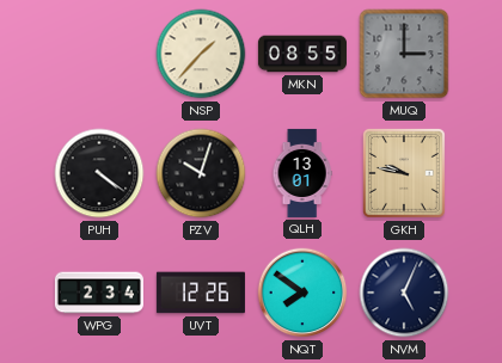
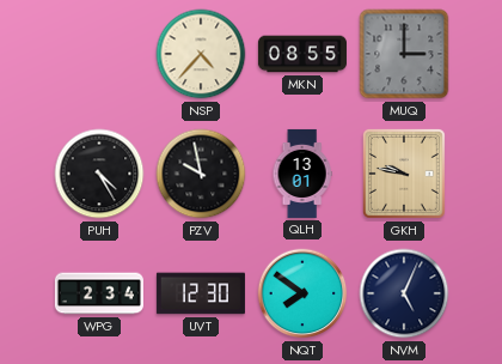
NSP: 1:37 -> 4:37 (201, 54)
PUH: 4:21 -> 4:25 (99, 174)
PZV: 10:03 -> 9:58 (201, 174)
UVT: 12:26 -> 12:30 (201, 293)
